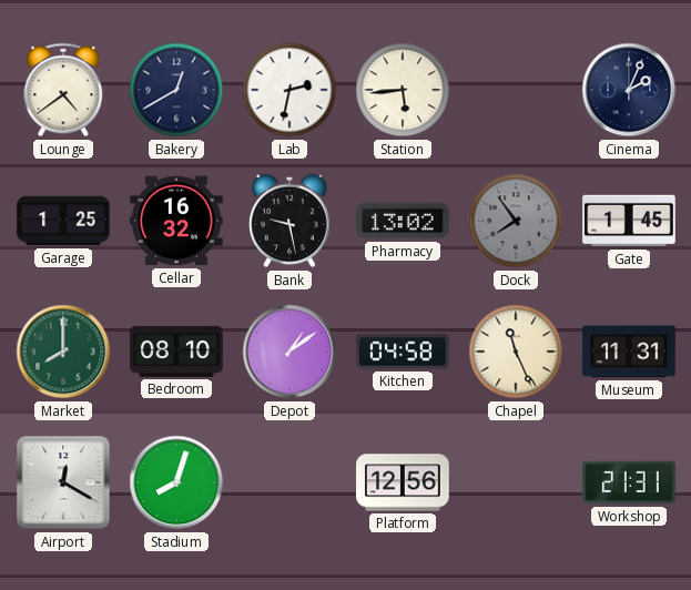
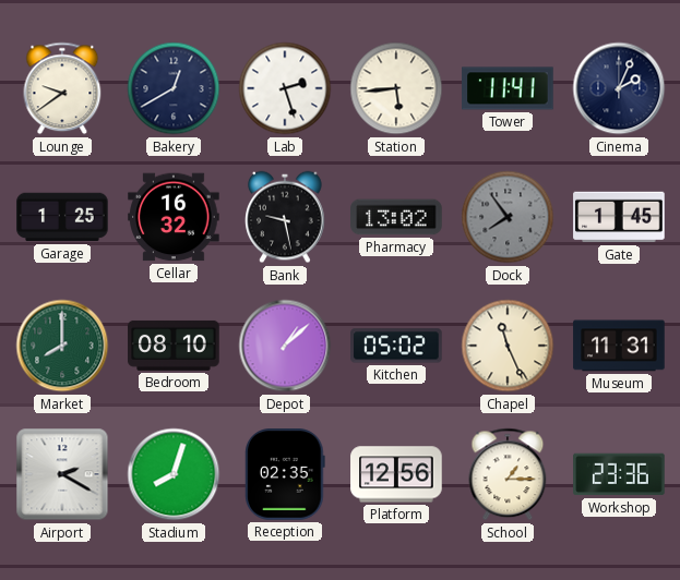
Lounge: 4:39 -> 9:39 (62, 88)
Lab: 2:32 -> 2:27 (285, 88)
Tower: none -> 11:41 (508, 88)
Depot: 1:09 -> 1:08 (285, 346)
Kitchen: 04:58 -> 05:02 (396, 346)
Airport: 12:20 -> 2:20 (62, 474)
Reception: none -> 02:35 (286, 474)
School: none -> 1:15 (508, 474)
Workshop: 21:31 -> 23:36 (619, 474)
